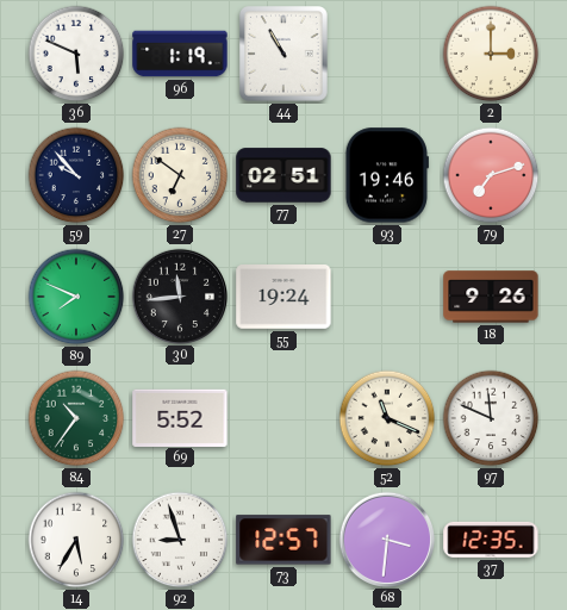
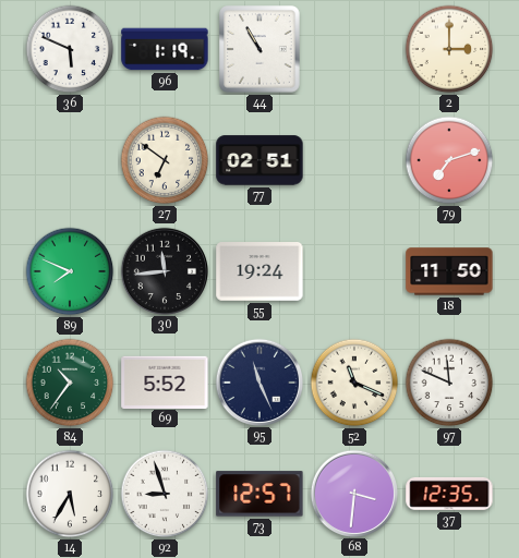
59: 9:53 -> none (76, 175)
93: 19:46 -> none (387, 175)
18: 9:26 -> 11:50 (449, 271)
95: none -> 11:26 (258, 381)
